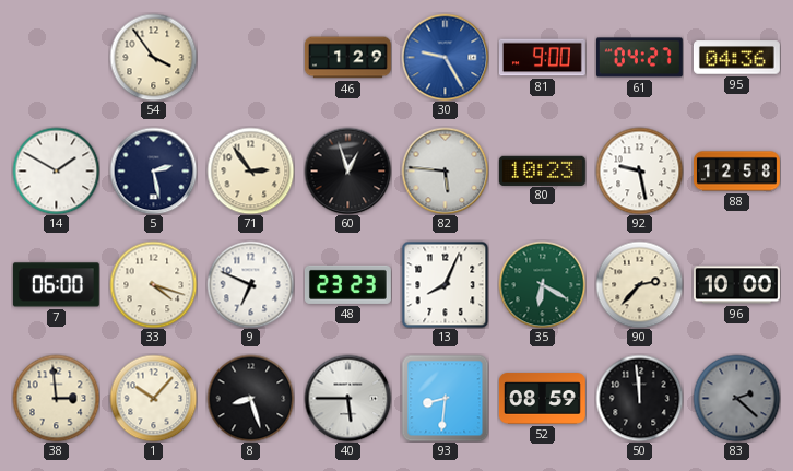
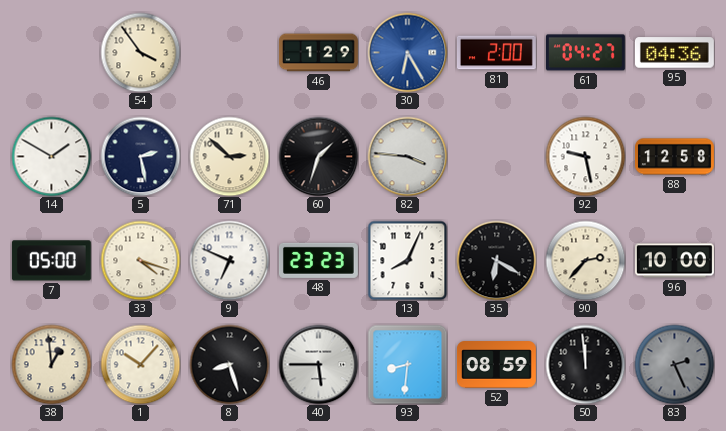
30: 9:25 -> 6:25 (407, 52)
81: 9:00 -> 2:00 (496, 53)
71: 2:54 -> 2:52 (229, 156)
60: 12:57 -> 1:33 (318, 156)
82: 5:46 -> 3:46 (407, 156)
80: 10:23 -> none (542, 170)
7: 06:00 -> 05:00 (51, 261)
35 dial: green -> black (496, 260)
38: 2:59 -> 12:59 (51, 364)
83: 2:22 -> 2:26 (674, 364)
